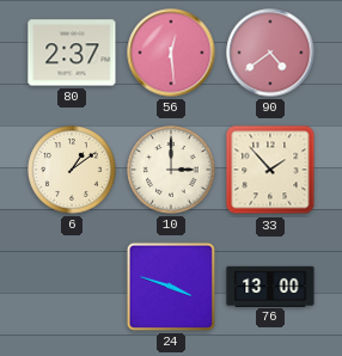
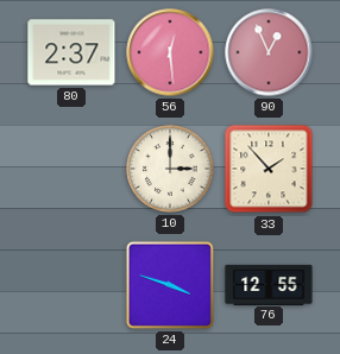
90: 4:39 -> 12:56 (269, 52)
6: 1:09 -> none (72, 170)
76: 13:00 -> 12:55 (269, 284)
